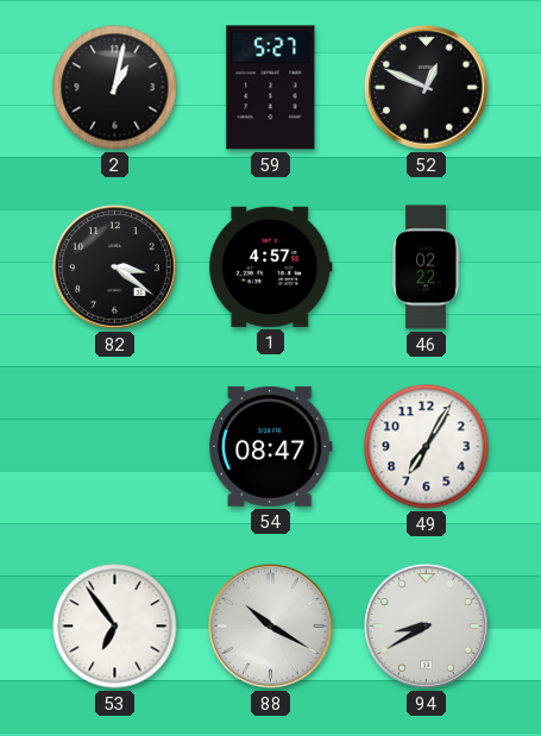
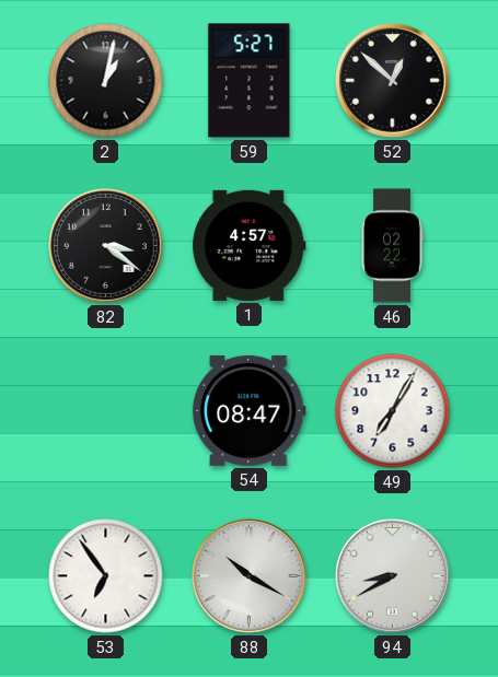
52: 12:49 -> 12:52 (393, 81)
